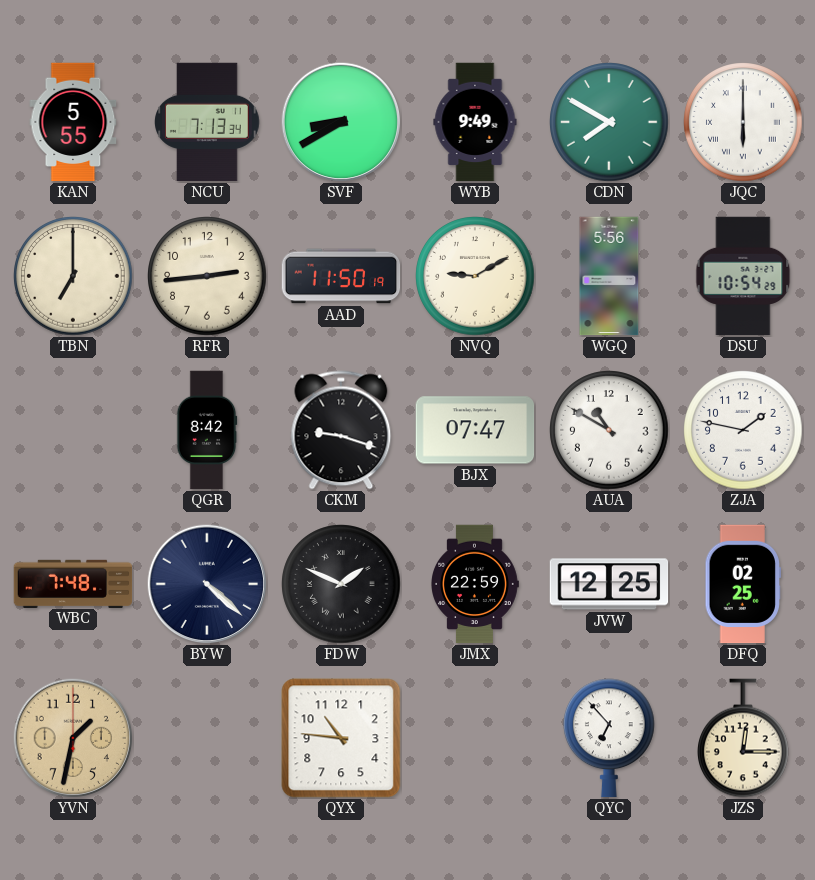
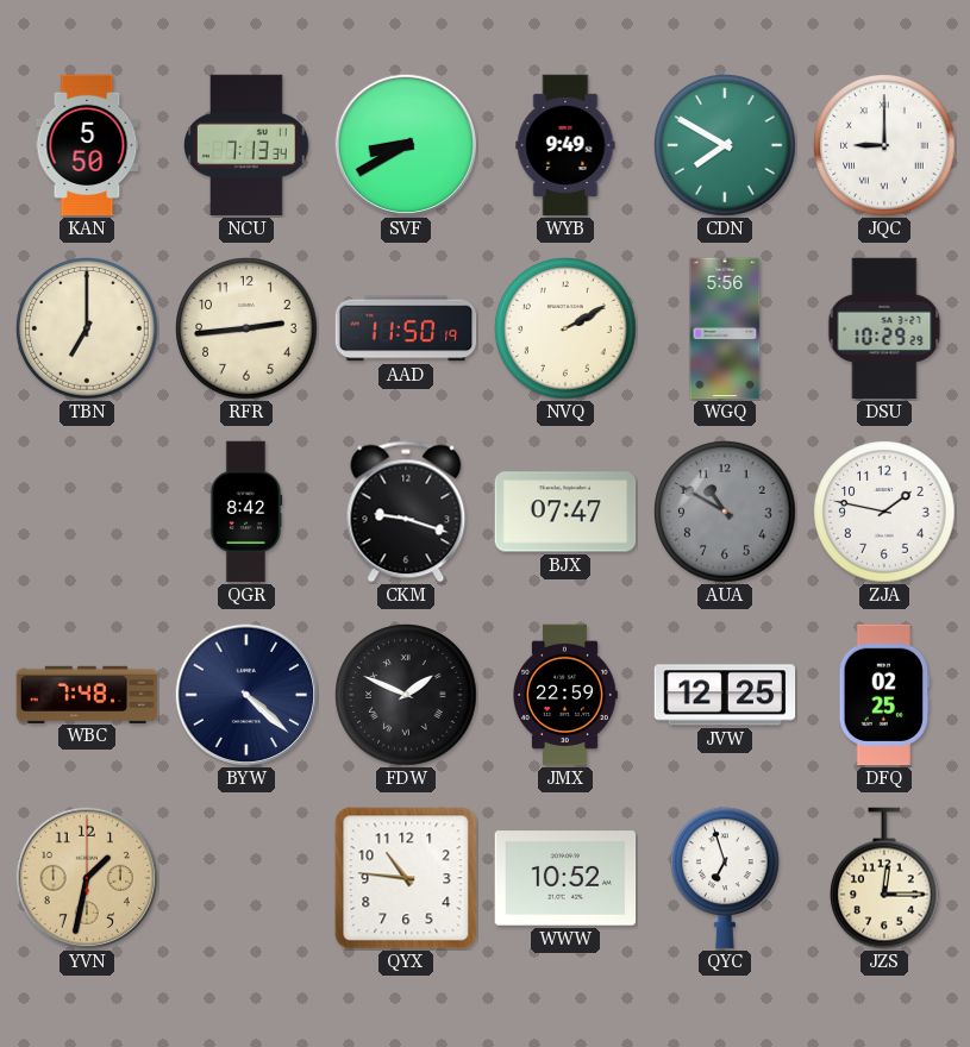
KAN: 5:55 -> 5:50 (87, 145)
JQC: 6:00 -> 9:00 (884, 145)
NVQ: 9:10 -> 2:10 (565, 328)
DSU: 10:54 -> 10:29 (884, 328)
AUA dial: white -> grey (725, 512)
WWW: none -> 10:52 (565, 878)
QYC: 6:53 -> 6:57 (726, 878)
